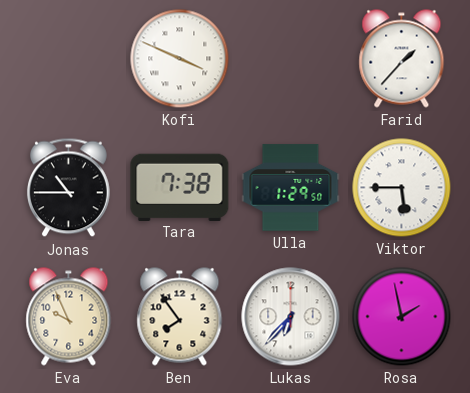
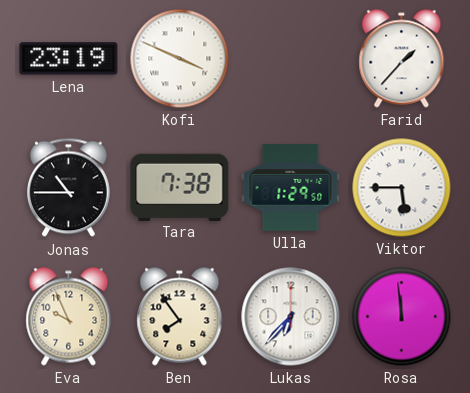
Lena: none -> 23:19 (69, 59)
Rosa: 1:58 -> 11:59 (402, 317)
